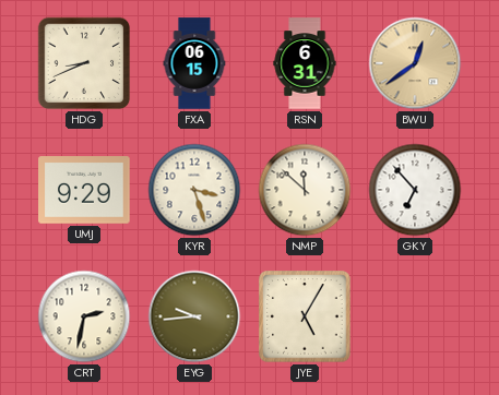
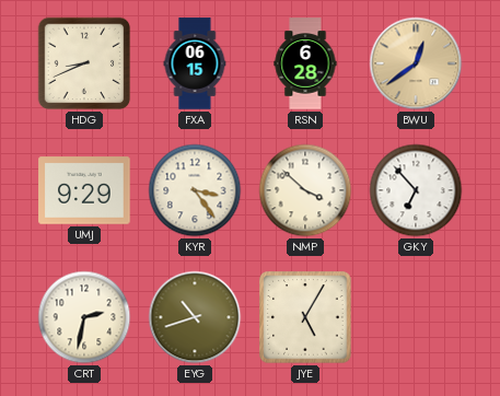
RSN: 6:31 -> 6:28 (305, 63)
KYR: 3:27 -> 3:24 (195, 190)
NMP: 11:52 -> 3:52 (305, 190)
EYG: 9:44 -> 10:42 (195, 317)
